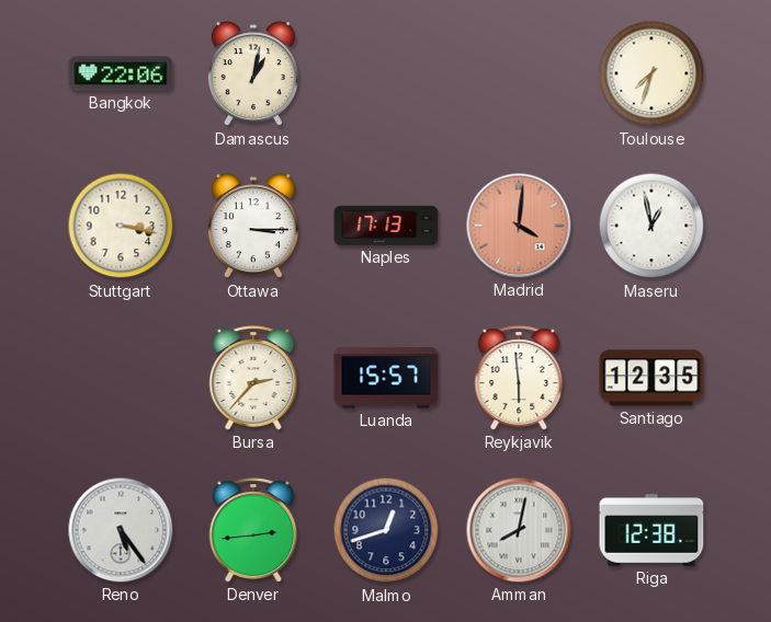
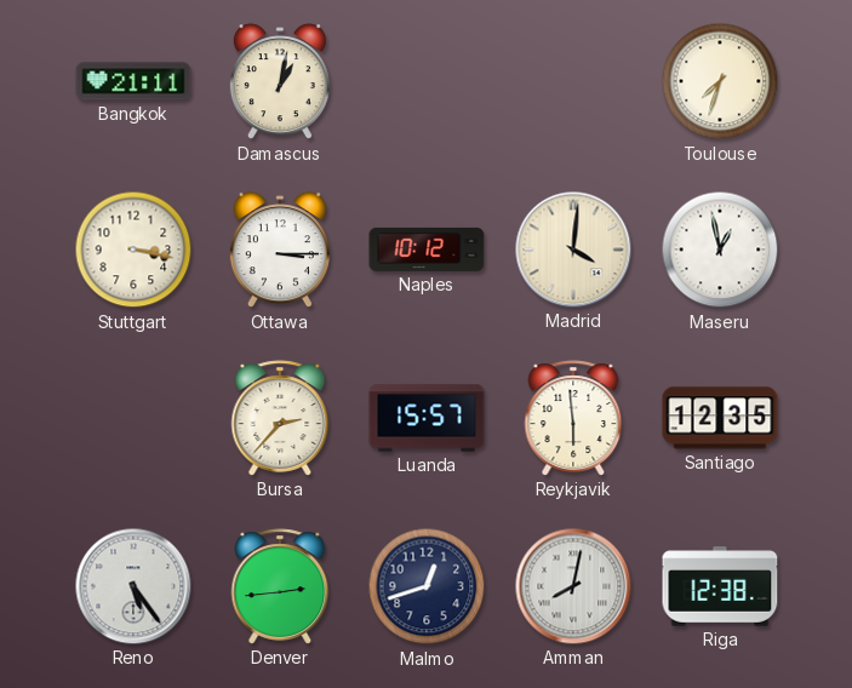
Bangkok: 22:06 -> 21:11 (133, 81)
Naples: 17:13 -> 10:12 (427, 250)
Madrid dial: salmon -> cream (573, 250)
